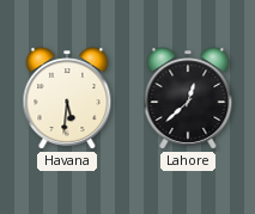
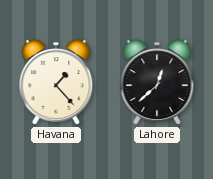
Havana: 5:31 -> 1:23 (56, 82)
